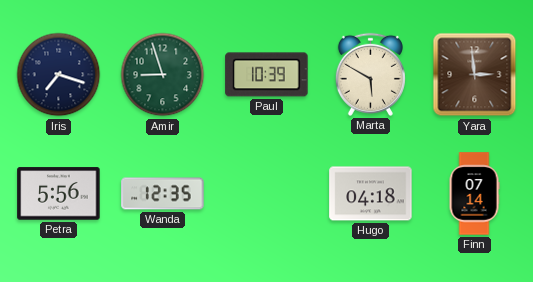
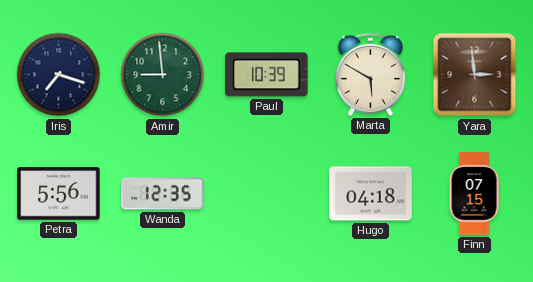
Amir: 8:57 -> 8:59 (163, 75)
Finn: 07:14 -> 07:15 (474, 194)
